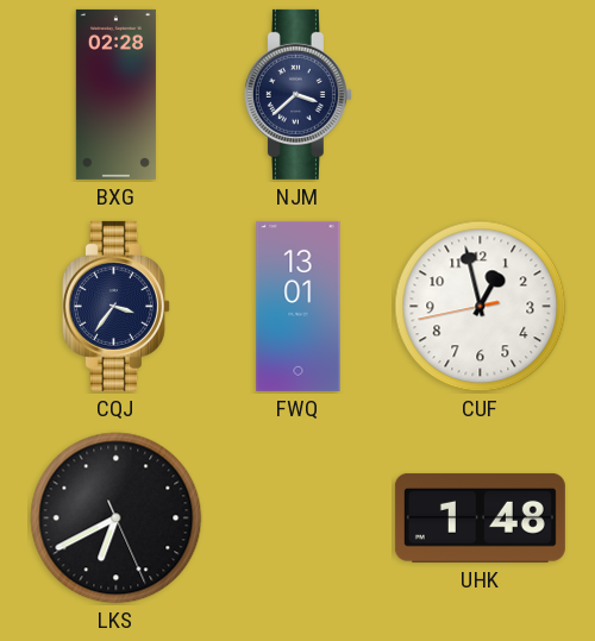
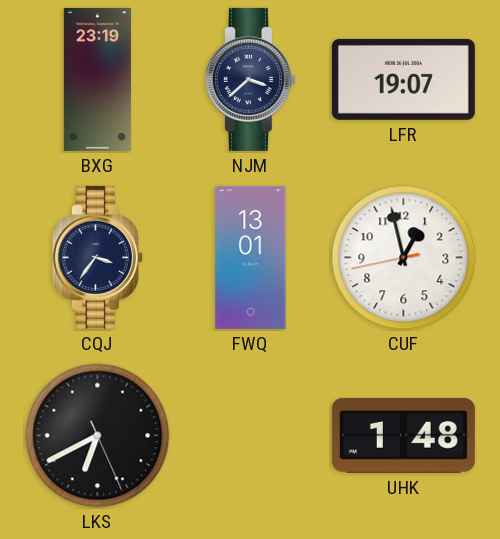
BXG: 02:28 -> 23:19 (97, 79)
LFR: none -> 19:07 (403, 79)
